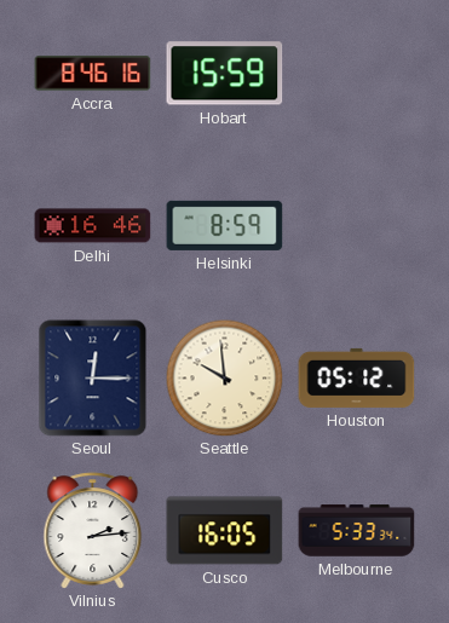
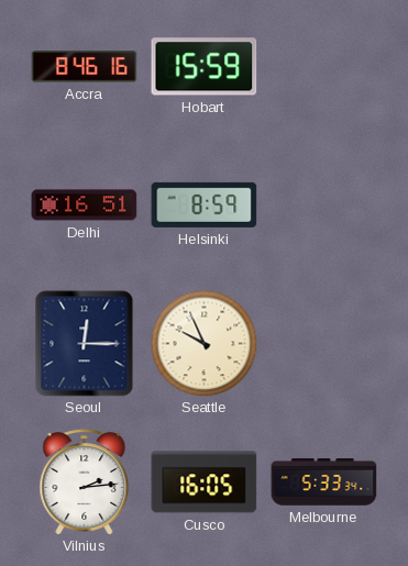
Delhi: 16:46 -> 16:51 (85, 206)
Seattle: 9:59 -> 9:56 (203, 343)
Houston: 05:12 -> none (357, 377)
